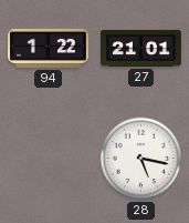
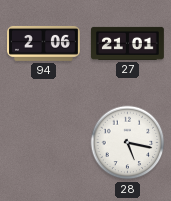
94: 1:22 -> 2:06 (44, 43)
